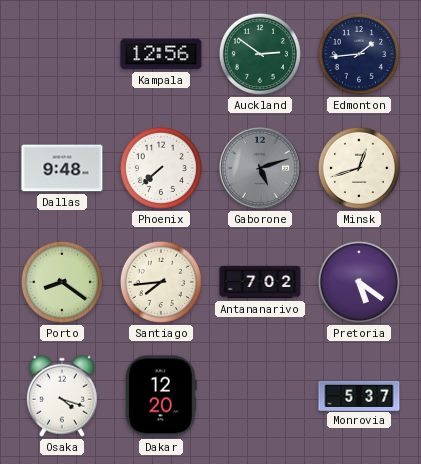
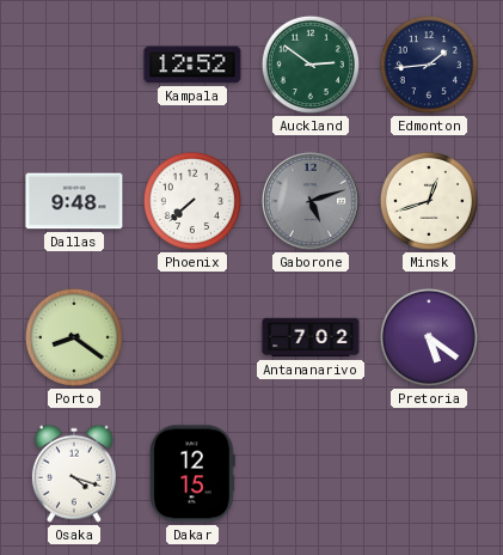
Kampala: 12:56 -> 12:52 (192, 65)
Santiago: 7:44 -> none (161, 282)
Dakar: 12:20 -> 12:15 (194, 474)
Monrovia: 5:37 -> none (359, 395)
